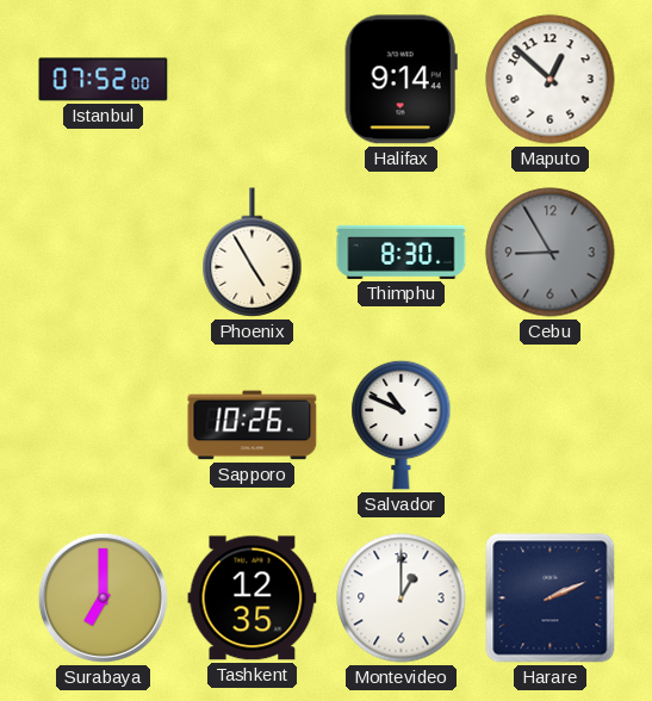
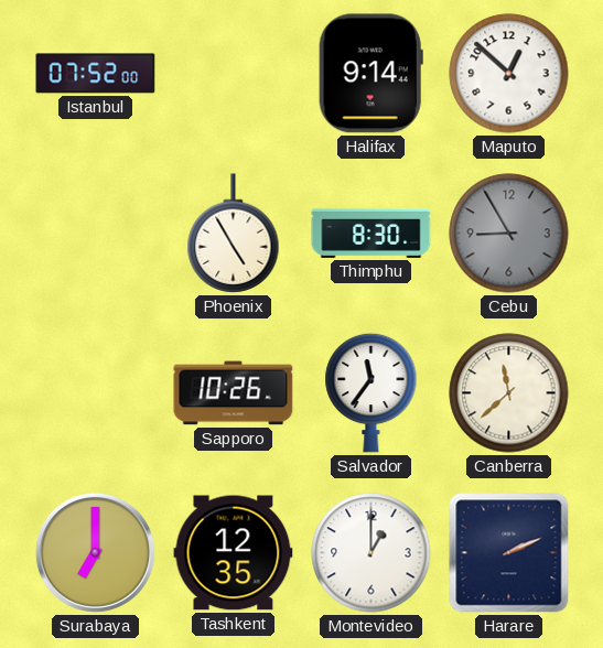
Salvador: 10:49 -> 11:36 (372, 392)
Canberra: none -> 11:38 (509, 393)
